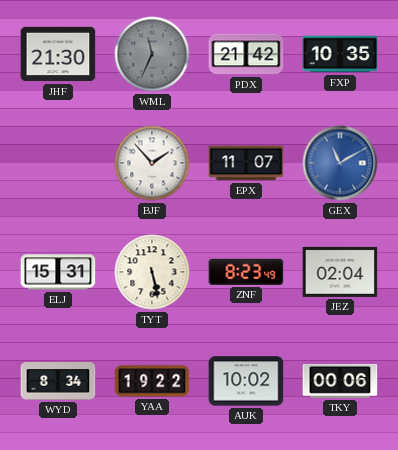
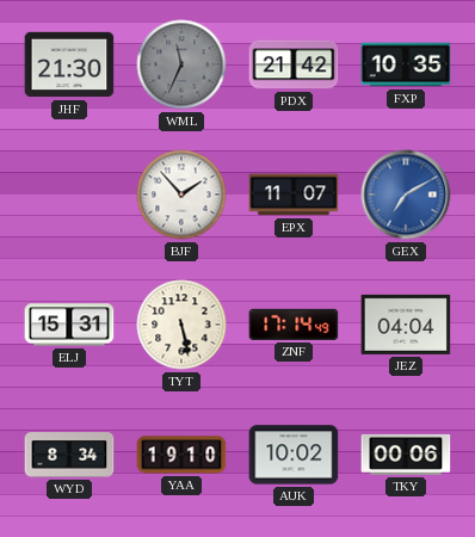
GEX: 11:10 -> 7:10 (406, 195)
ZNF: 8:23 -> 17:14 (294, 325)
JEZ: 02:04 -> 04:04 (406, 325)
YAA: 19:22 -> 19:10 (181, 455)
